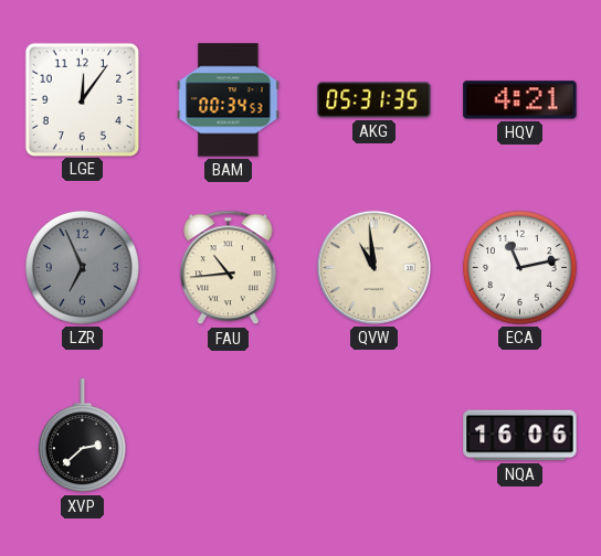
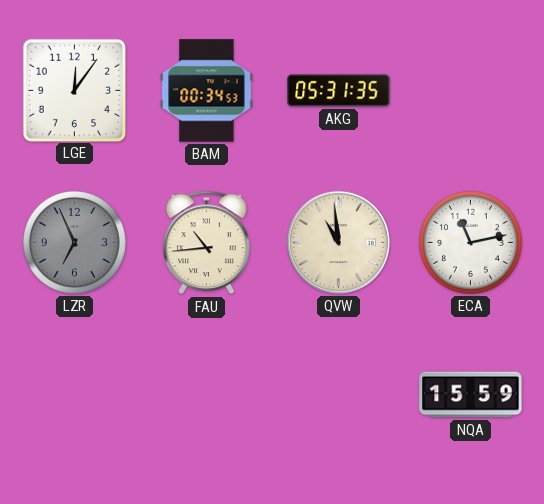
HQV: 4:21 -> none (520, 100)
XVP: 2:38 -> none (82, 436)
NQA: 16:06 -> 15:59 (471, 395)
